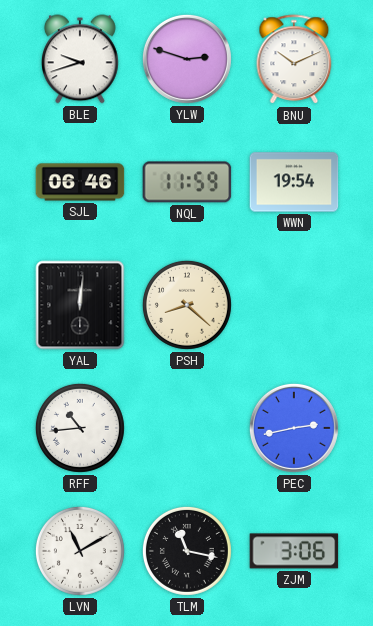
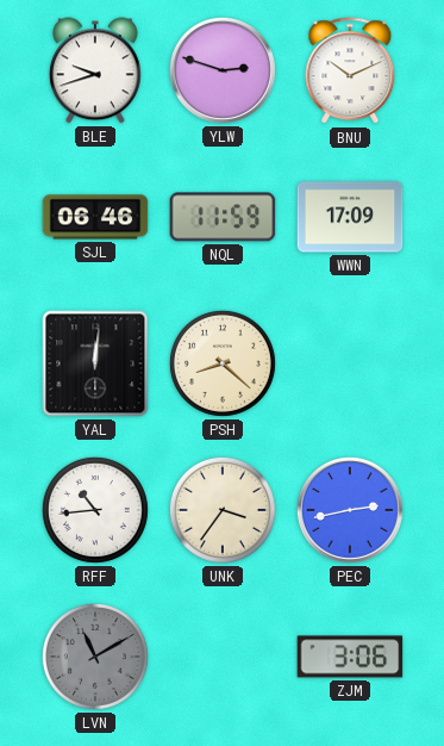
WWN: 19:54 -> 17:09 (350, 217)
UNK: none -> 3:36 (223, 510)
LVN dial: white -> grey (95, 657)
TLM: 11:17 -> none (187, 551)
